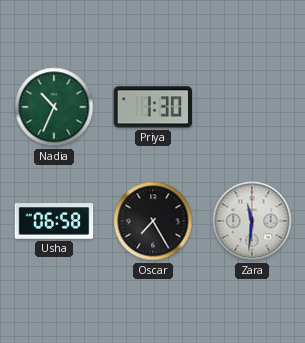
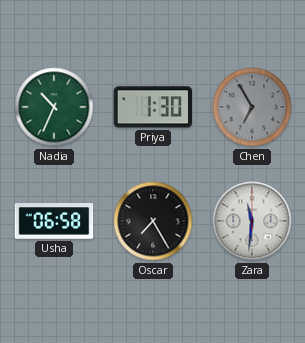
Chen: none -> 6:55 (252, 107)
